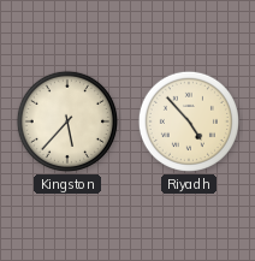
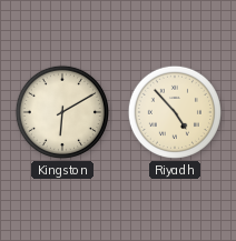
Kingston: 5:37 -> 6:10 (62, 112)
